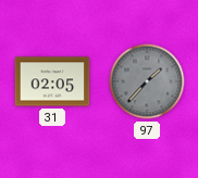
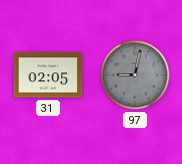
97: 1:37 -> 9:02 (135, 75)
